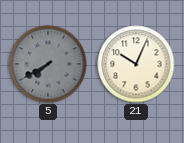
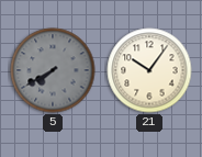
21: 10:04 -> 10:06 (149, 70)
